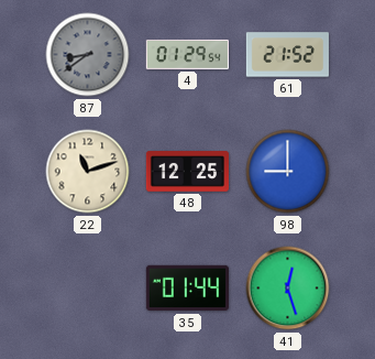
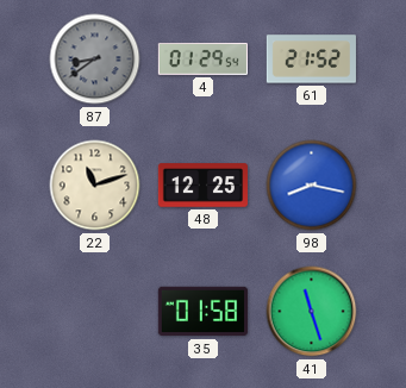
98: 9:00 -> 8:17 (312, 186)
35: 01:44 -> 01:58 (202, 312)
41: 12:27 -> 11:27 (312, 312)
